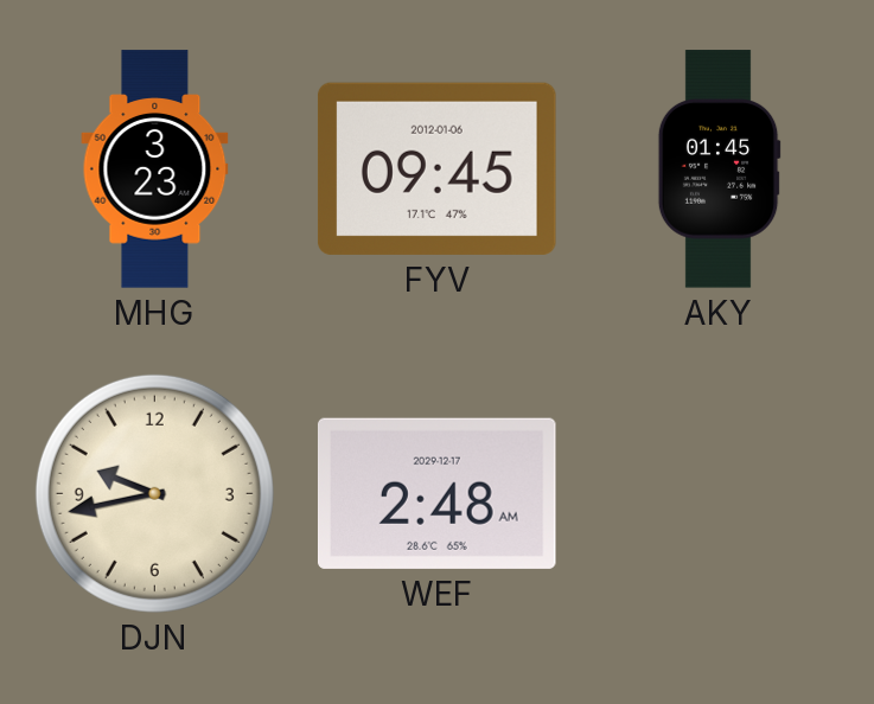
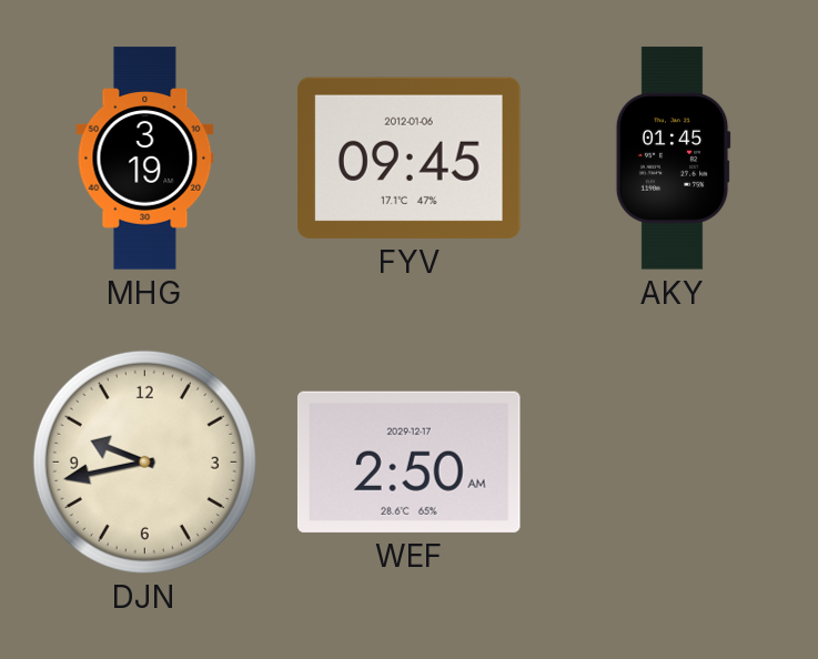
MHG: 3:23 -> 3:19 (145, 159)
WEF: 2:48 -> 2:50 (408, 462)
